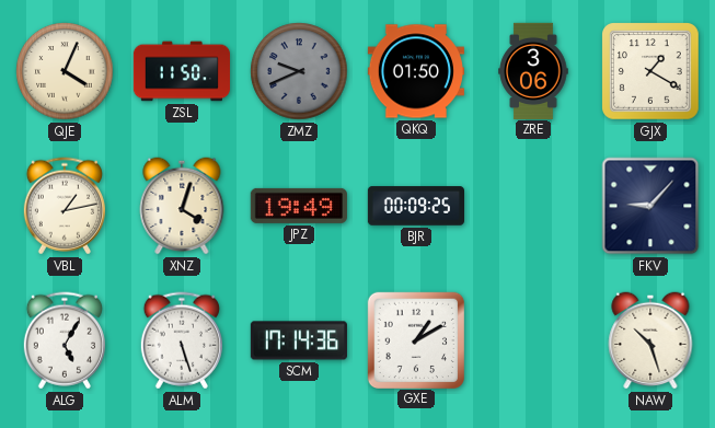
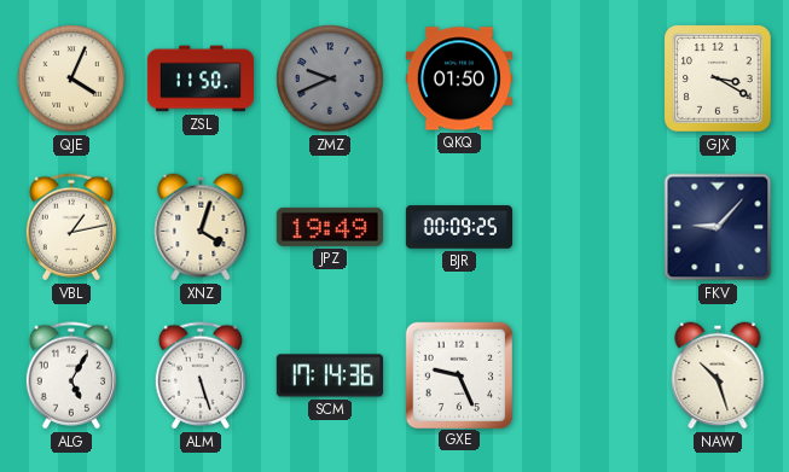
ZRE: 3:06 -> none (533, 70)
GJX: 1:20 -> 3:20 (719, 80)
GXE: 1:10 -> 9:26 (458, 374)
